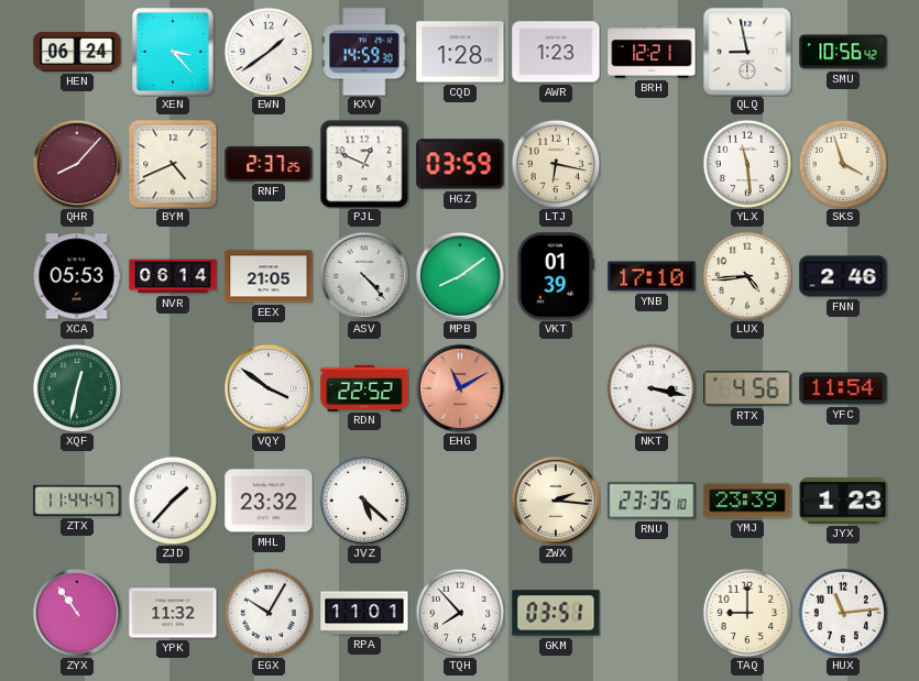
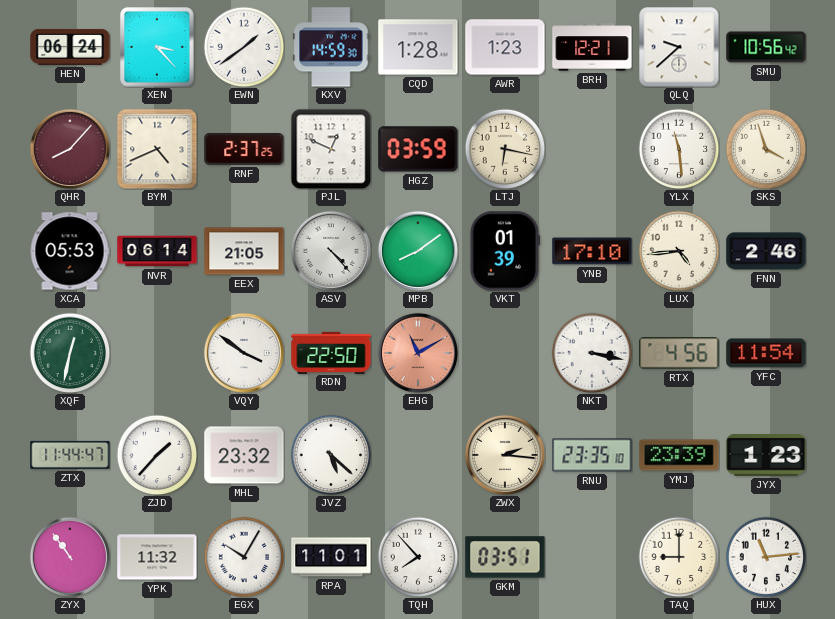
QLQ: 8:58 -> 9:38 (679, 47)
RDN: 22:52 -> 22:50 (331, 352)
